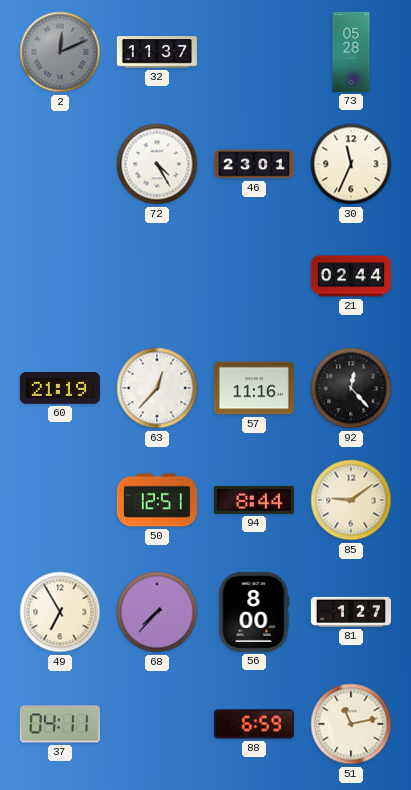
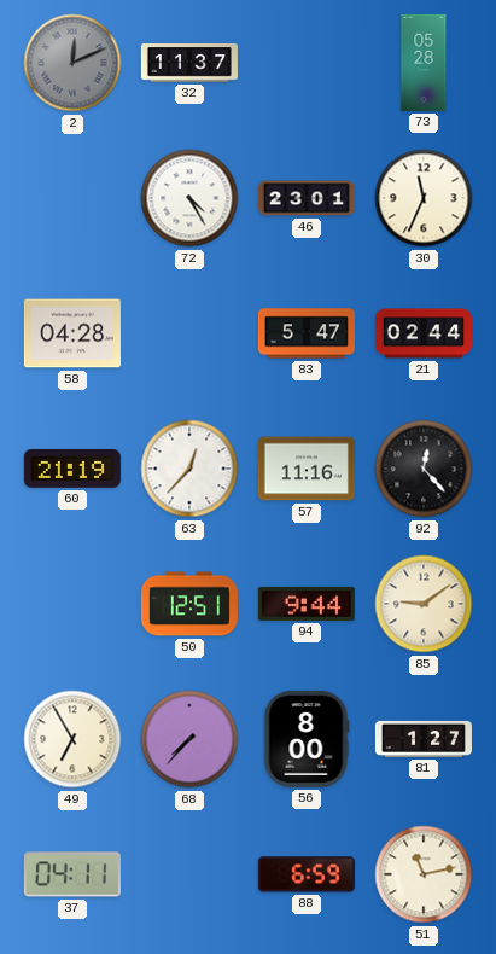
58: none -> 04:28 (72, 333)
83: none -> 5:47 (307, 333)
94: 8:44 -> 9:44 (307, 604)
